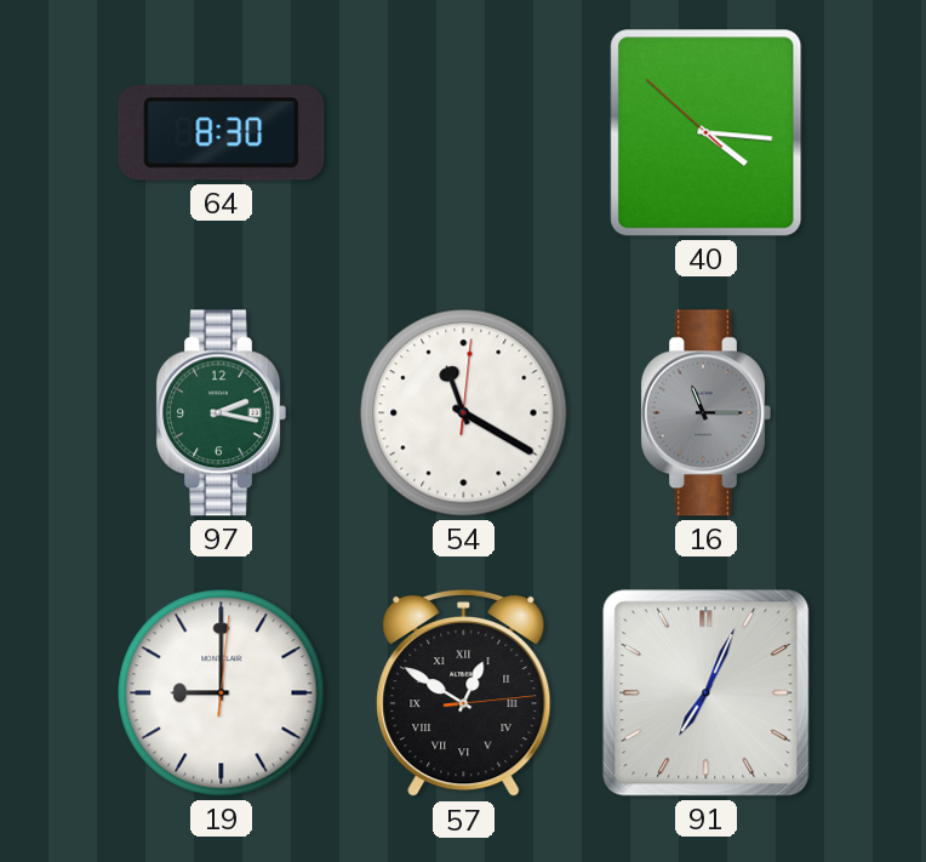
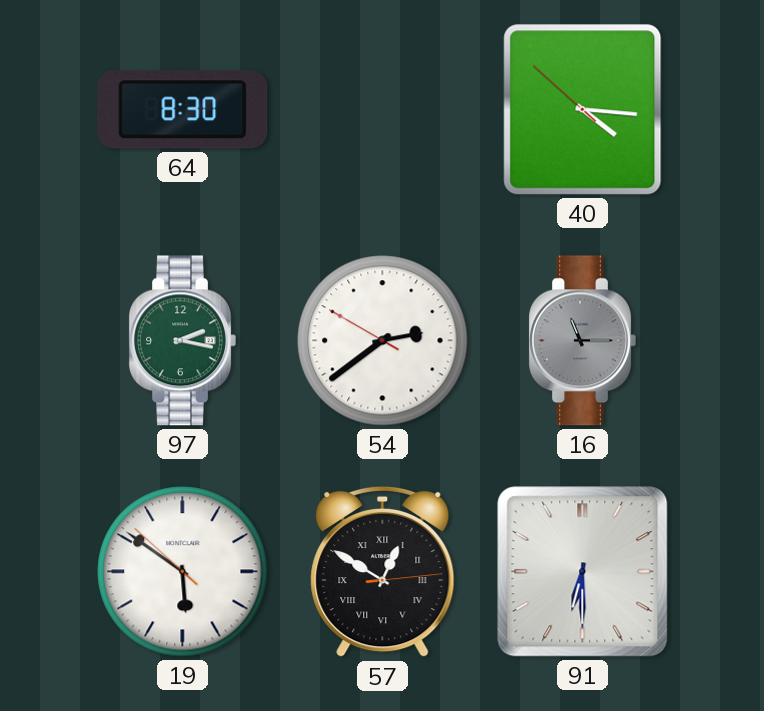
54: 11:20 -> 2:38 (383, 341)
19: 9:00 -> 5:50 (183, 572)
91: 7:04 -> 6:30 (583, 572)
